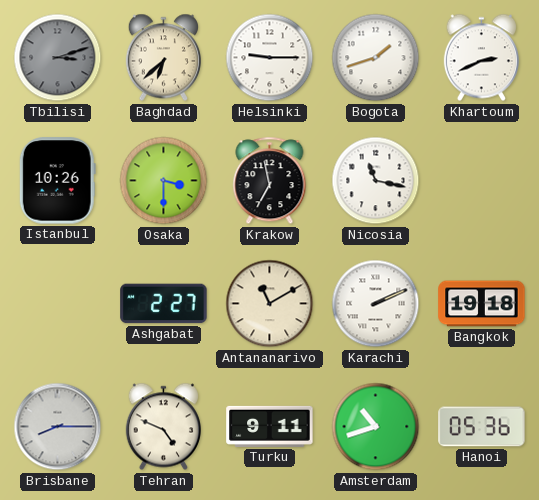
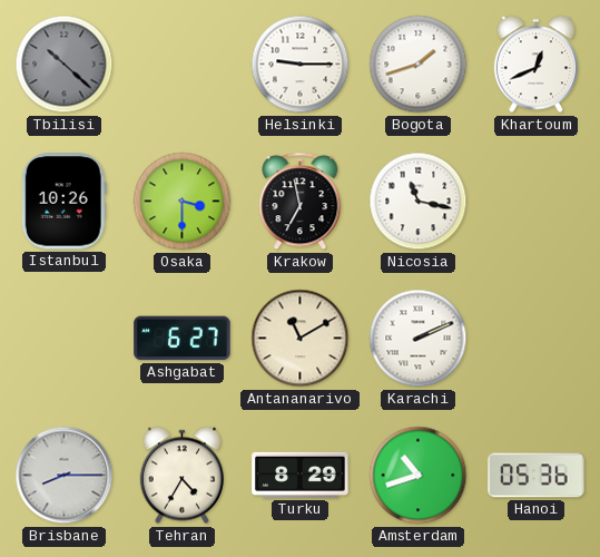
Tbilisi: 3:12 -> 10:22 (65, 65)
Baghdad: 6:38 -> none (163, 58)
Khartoum: 2:41 -> 12:41 (535, 65)
Ashgabat: 2:27 -> 6:27 (183, 339)
Bangkok: 19:18 -> none (482, 304)
Tehran: 4:49 -> 4:35 (181, 476)
Turku: 9:11 -> 8:29 (301, 475)
